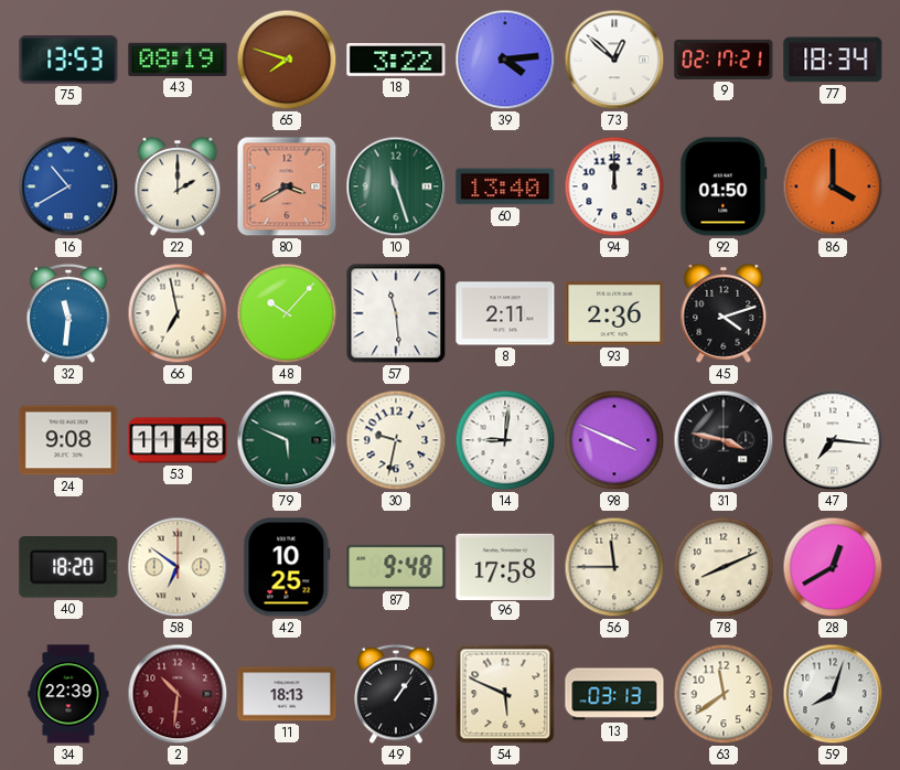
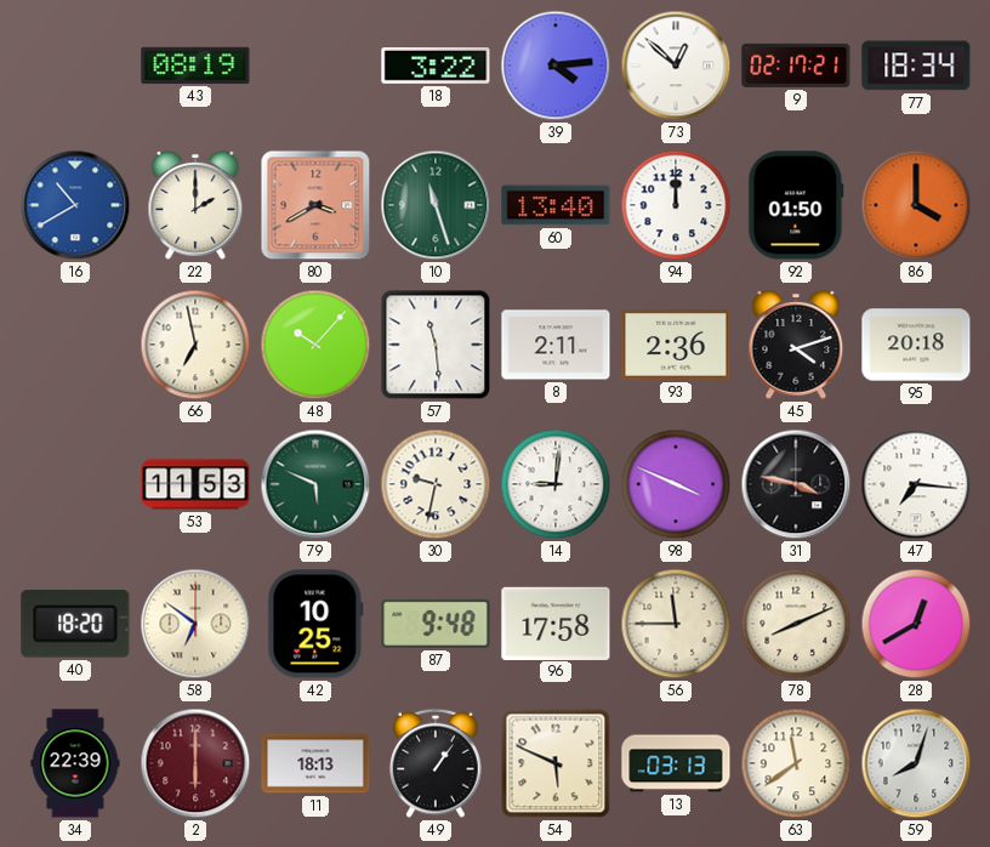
75: 13:53 -> none (68, 60)
65: 7:48 -> none (287, 60)
32: 11:31 -> none (68, 313)
95: none -> 20:18 (916, 345)
24: 9:08 -> none (68, 440)
53: 11:48 -> 11:53 (195, 484)
2: 10:31 -> 6:00 (195, 763)
